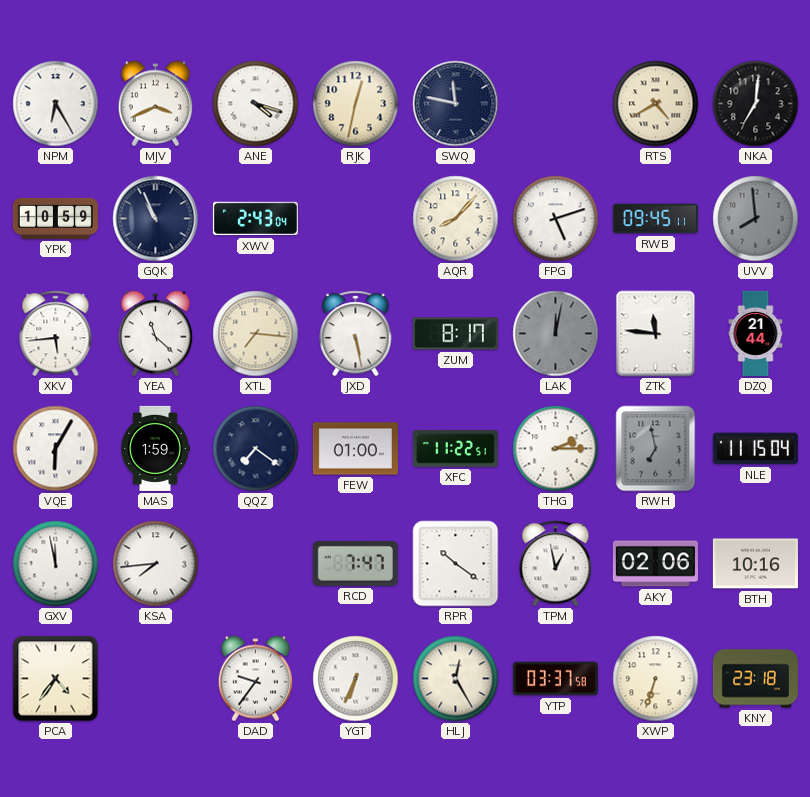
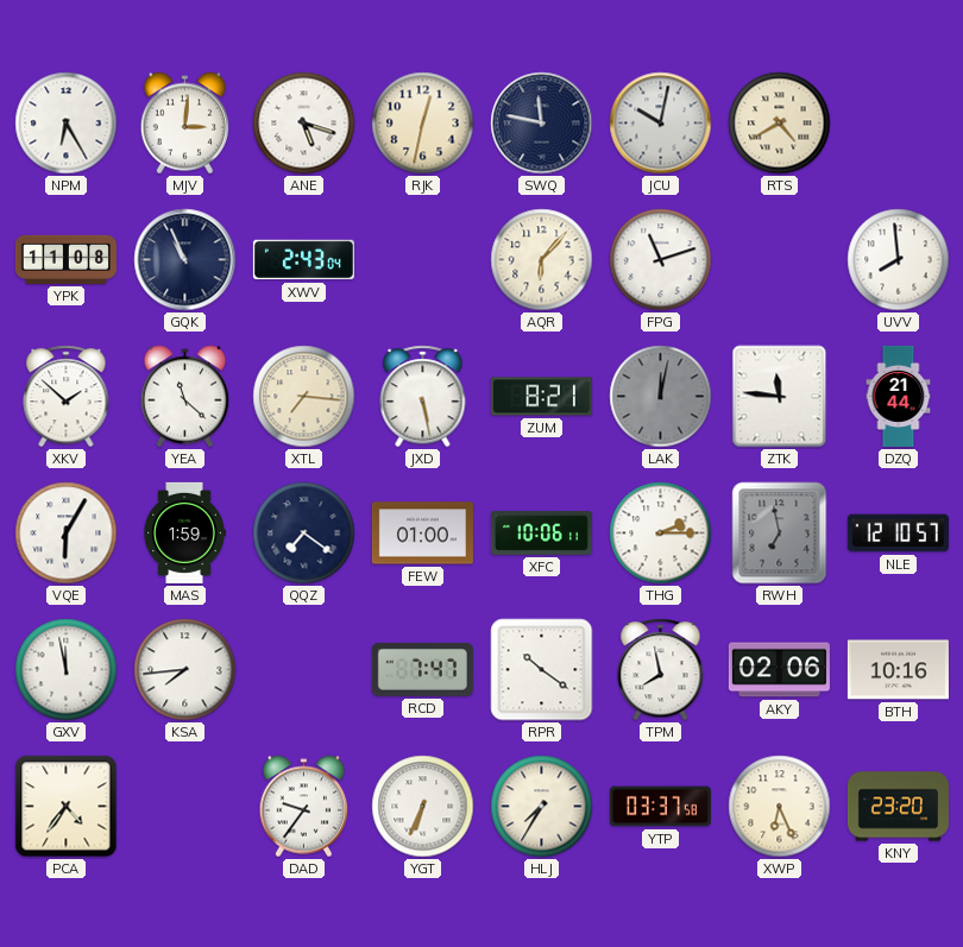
MJV: 3:41 -> 3:01 (185, 124)
ANE: 4:18 -> 5:18 (304, 124)
JCU: none -> 10:02 (661, 124)
NKA: 7:01 -> none (756, 104)
YPK: 10:59 -> 11:08 (65, 259)
AQR: 8:07 -> 6:07 (542, 260)
FPG: 5:12 -> 11:12 (661, 260)
RWB: 09:45 -> none (655, 219)
UVV dial: grey -> white (899, 260)
XKV: 5:44 -> 1:52 (67, 397)
ZUM: 8:17 -> 8:21 (541, 397)
XFC: 11:22 -> 10:06 (541, 534)
NLE: 11:15 -> 12:10 (898, 534)
TPM: 12:58 -> 7:58 (661, 670)
HLJ: 12:25 -> 7:35 (542, 807)
XWP: 6:33 -> 6:26 (780, 807)
KNY: 23:18 -> 23:20 (898, 807)
